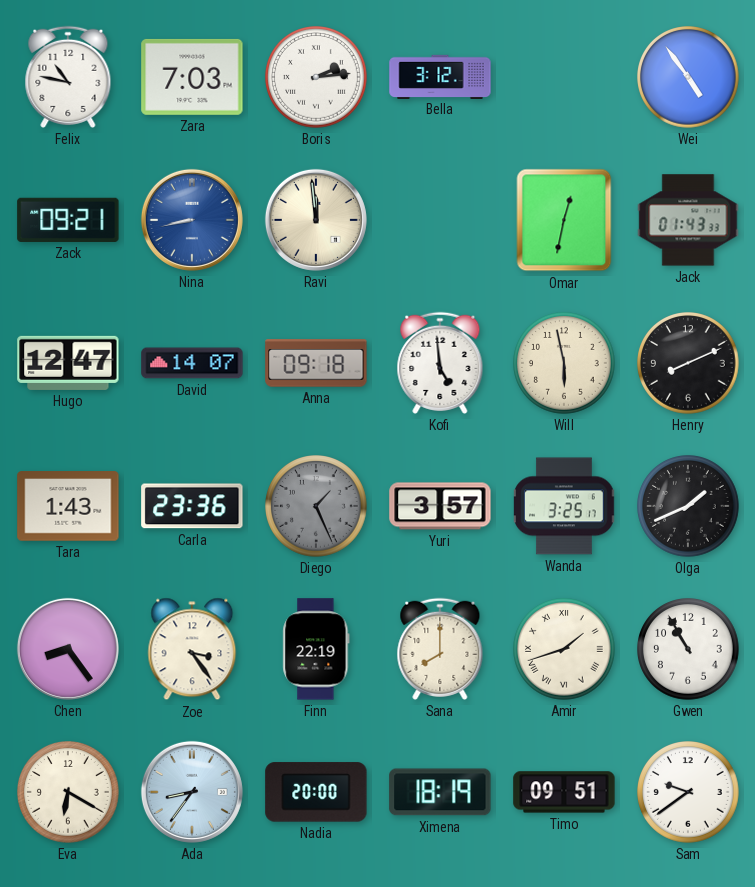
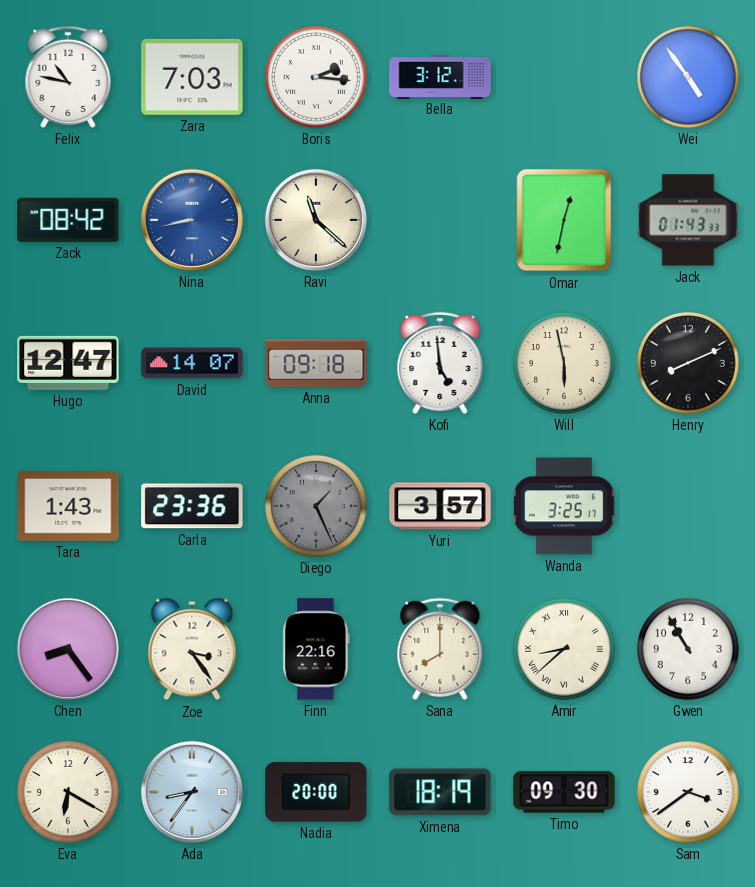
Boris: 2:14 -> 2:16 (317, 78)
Zack: 09:21 -> 08:42 (68, 220)
Ravi: 11:59 -> 11:22 (316, 220)
Olga: 1:41 -> none (689, 507)
Finn: 22:19 -> 22:16 (316, 649)
Amir: 1:42 -> 8:38 (565, 650)
Timo: 09:51 -> 09:30 (564, 792)
Sam: 9:39 -> 3:39 (689, 793)
